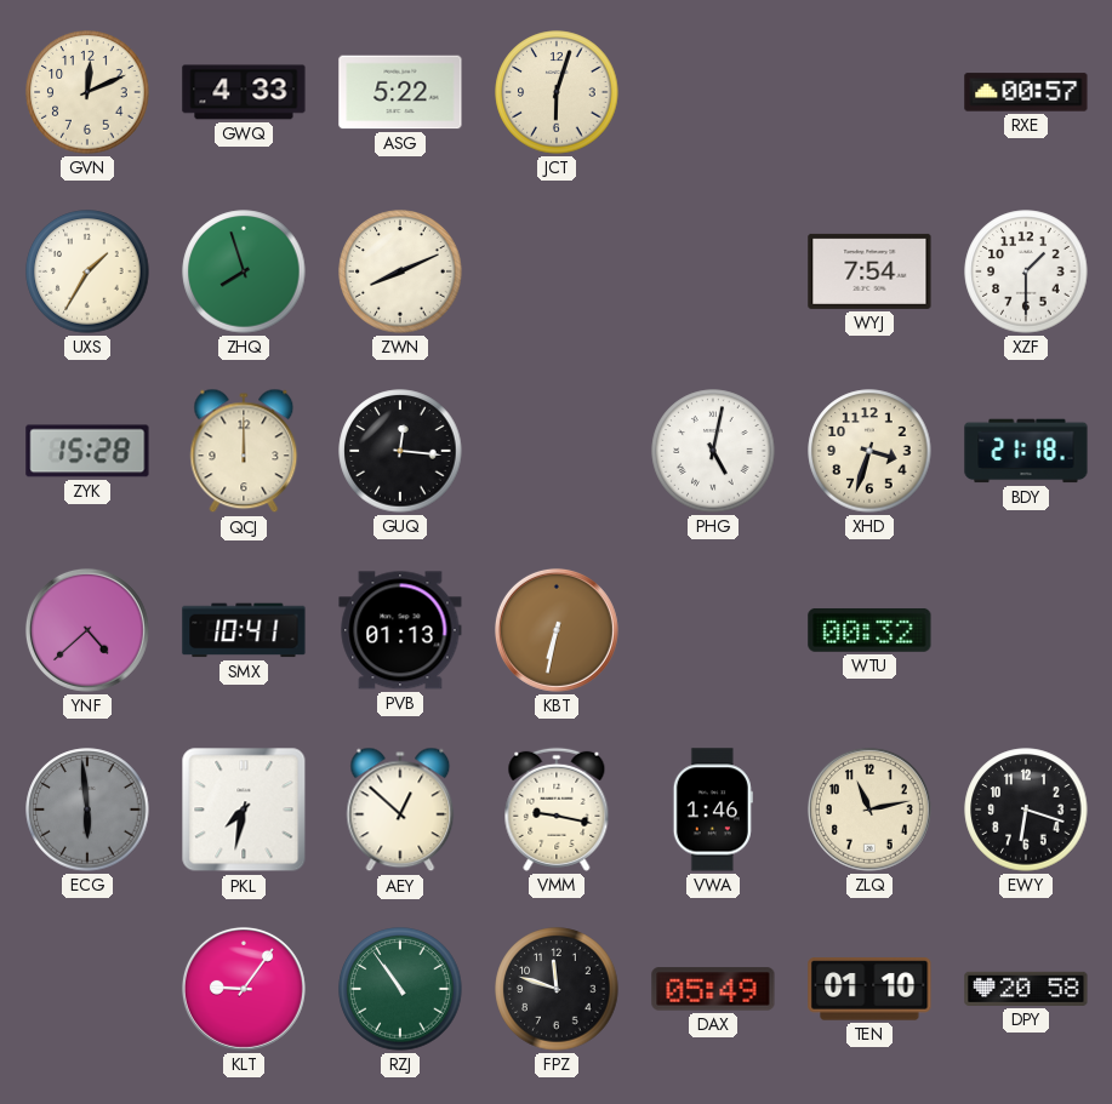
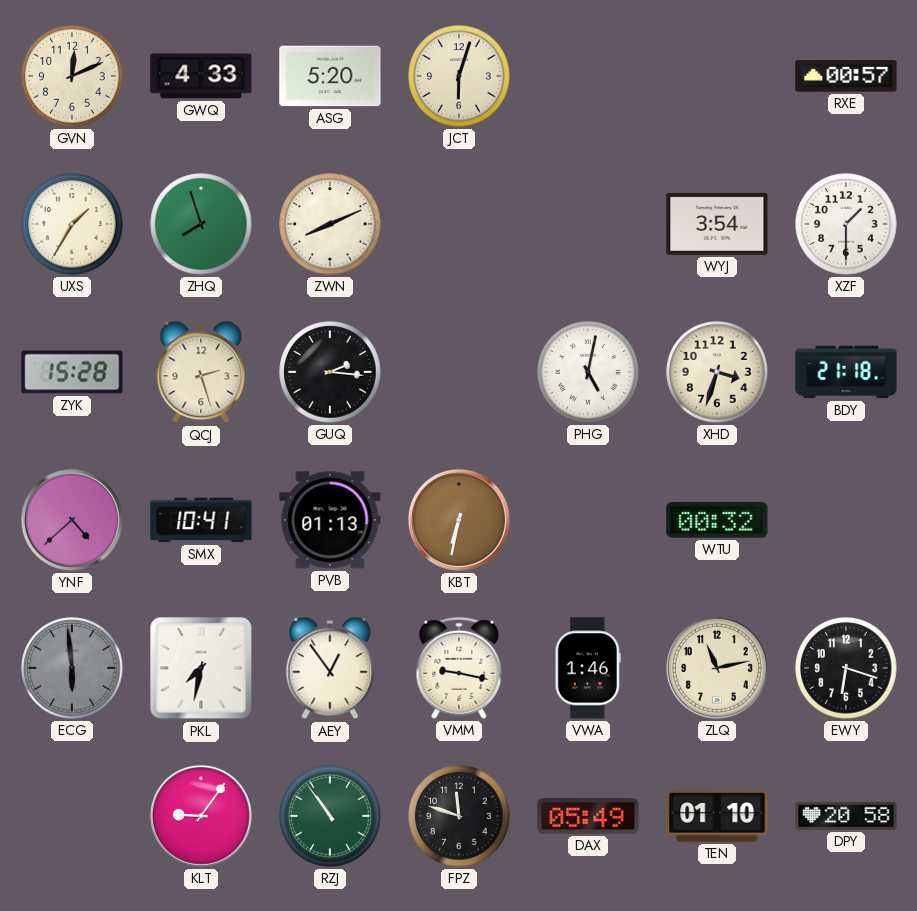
ASG: 5:22 -> 5:20 (330, 76)
WYJ: 7:54 -> 3:54 (717, 224)
QCJ: 12:00 -> 2:27 (201, 372)
GUQ: 12:16 -> 2:16 (330, 372)
AEY: 12:52 -> 12:54 (330, 668)
